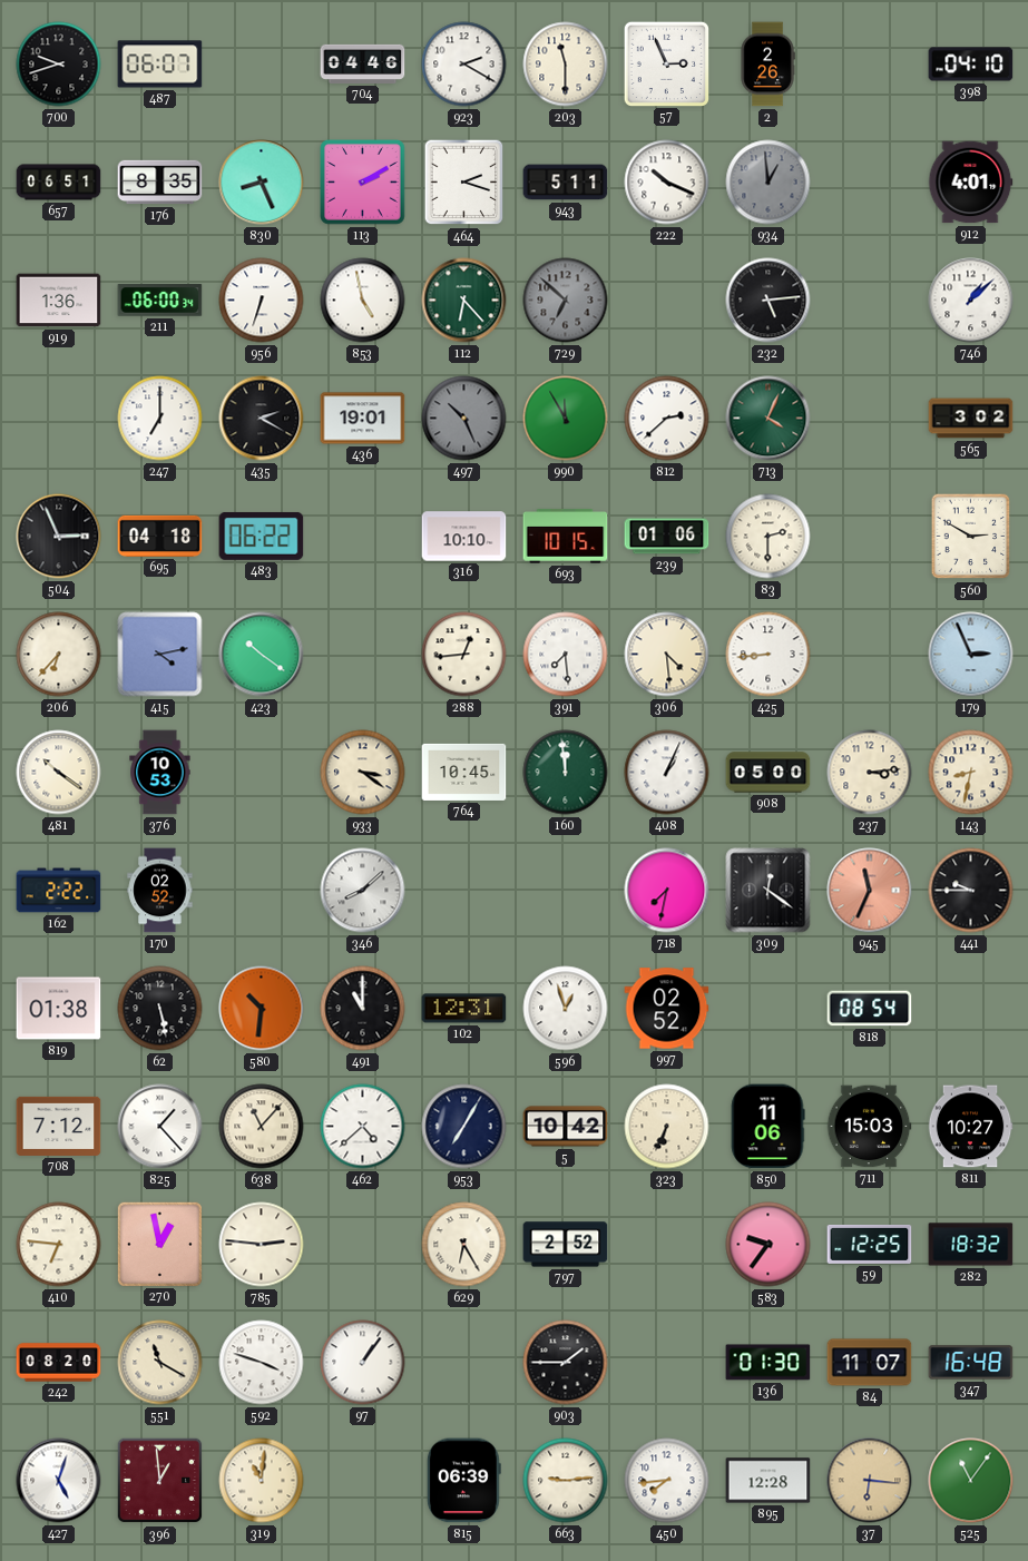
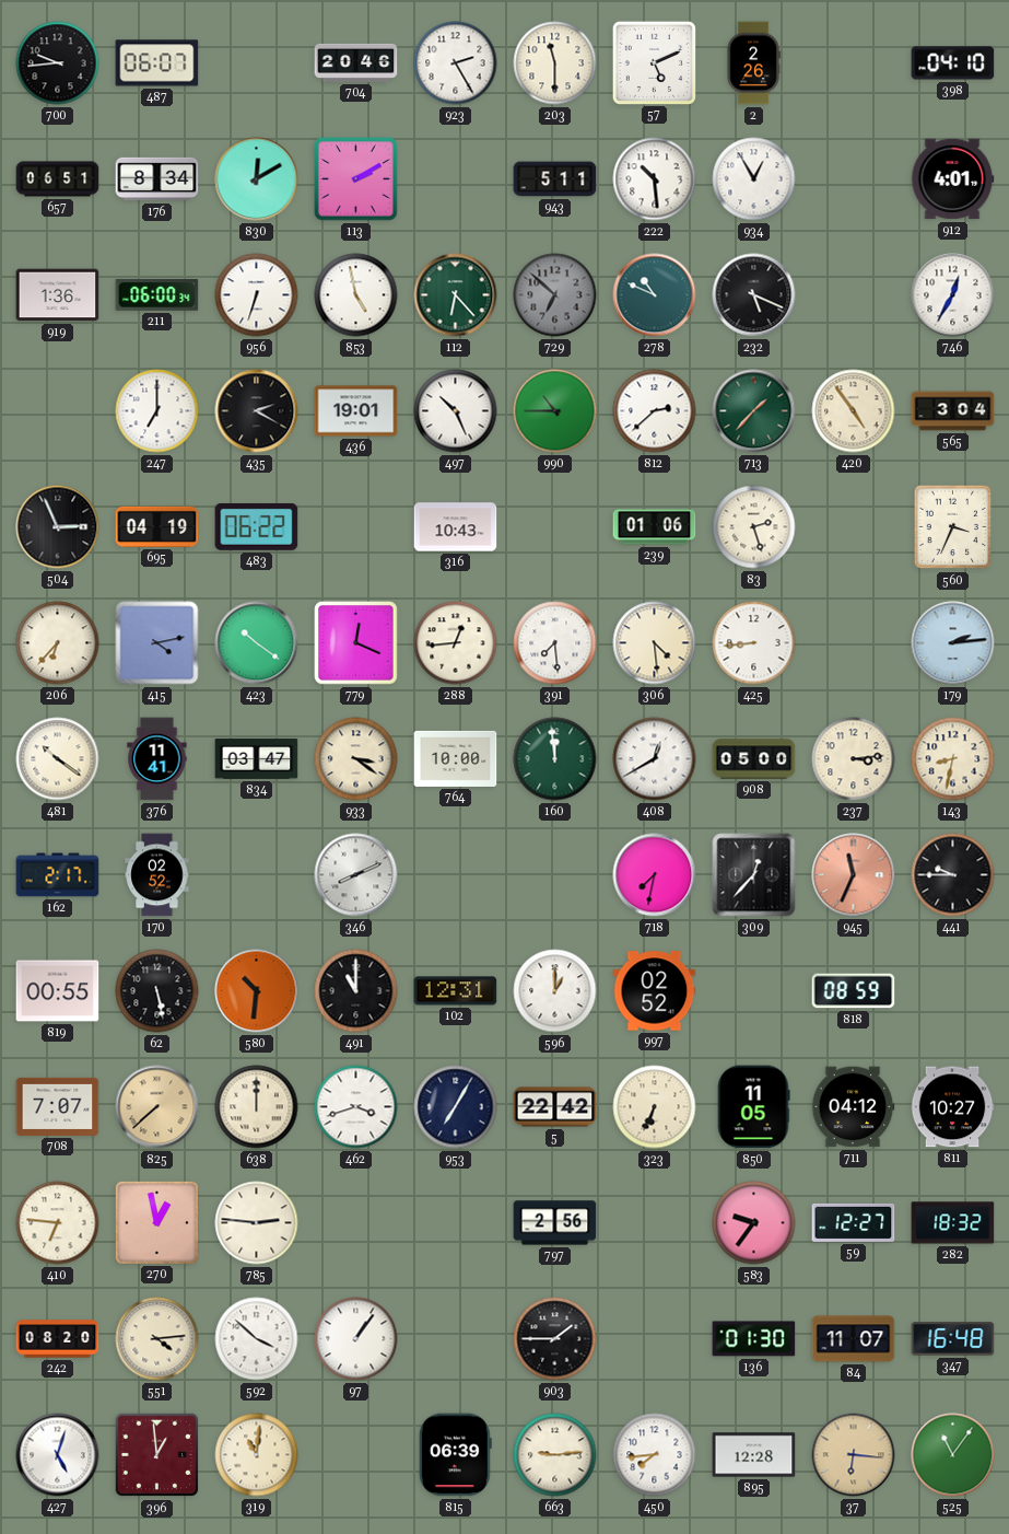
700: 9:42 -> 9:44 (58, 63)
704: 04:46 -> 20:46 (356, 62)
923: 2:20 -> 2:25 (456, 63)
57: 2:56 -> 5:11 (654, 62)
176: 8:35 -> 8:34 (157, 179)
830: 8:26 -> 12:10 (257, 179)
464: 2:18 -> none (464, 183)
222: 10:19 -> 10:29 (655, 179)
934: 12:59 -> 12:55 (754, 179)
934 dial: grey -> white (754, 179)
278: none -> 10:49 (655, 295)
232: 5:14 -> 5:19 (754, 295)
746: 1:08 -> 12:35 (953, 295)
497 dial: grey -> white (456, 411)
990: 11:55 -> 10:45 (555, 411)
713: 4:04 -> 1:37 (754, 411)
420: none -> 4:54 (854, 411)
565: 3:02 -> 3:04 (953, 411)
695: 04:18 -> 04:19 (157, 526)
316: 10:10 -> 10:43 (456, 527)
693: 10:15 -> none (566, 537)
83: 2:30 -> 2:27 (754, 527)
560: 2:50 -> 3:34 (953, 527)
779: none -> 12:19 (356, 643)
179: 2:56 -> 2:14 (953, 643)
376: 10:53 -> 11:41 (157, 759)
834: none -> 03:47 (257, 759)
764: 10:45 -> 10:00 (456, 758)
408: 1:04 -> 12:40 (655, 759)
162: 2:22 -> 2:17 (58, 875)
346: 8:08 -> 8:11 (356, 875)
309: 12:21 -> 12:37 (754, 875)
819: 01:38 -> 00:55 (58, 991)
596: 12:57 -> 1:00 (555, 991)
818: 08:54 -> 08:59 (854, 991)
708: 7:12 -> 7:07 (58, 1106)
825: 1:23 -> 7:38 (157, 1107)
825 dial: white -> champagne (157, 1107)
638: 11:07 -> 12:00 (257, 1107)
462: 4:38 -> 3:42 (356, 1107)
5: 10:42 -> 22:42 (555, 1107)
850: 11:06 -> 11:05 (753, 1107)
711: 15:03 -> 04:12 (853, 1107)
629: 6:25 -> none (464, 1245)
797: 2:52 -> 2:56 (555, 1223)
59: 12:25 -> 12:27 (854, 1222)
551: 11:20 -> 4:14 (157, 1339)
592: 3:48 -> 3:52 (257, 1339)
